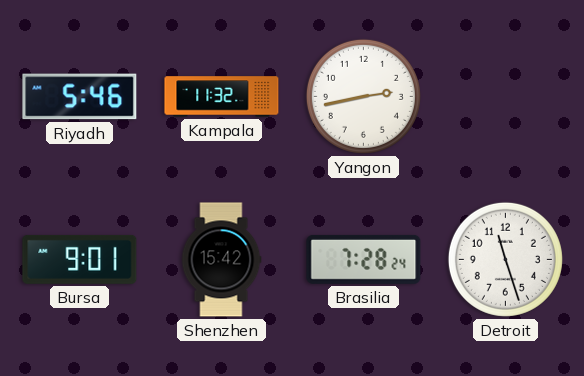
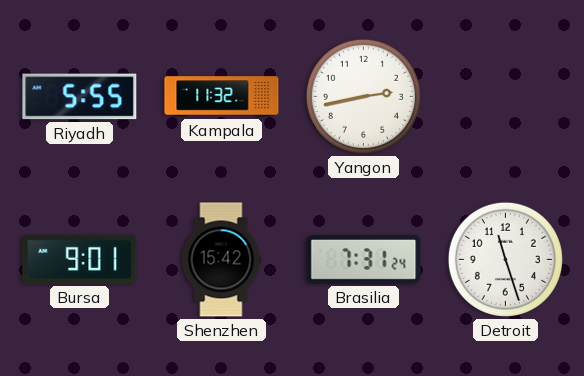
Riyadh: 5:46 -> 5:55 (80, 97)
Brasilia: 7:28 -> 7:31 (364, 259)
